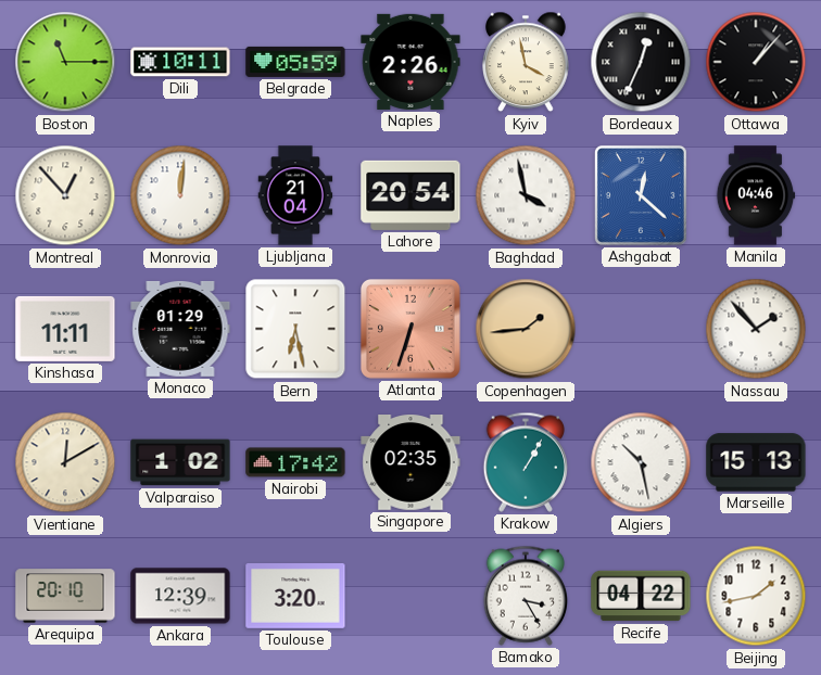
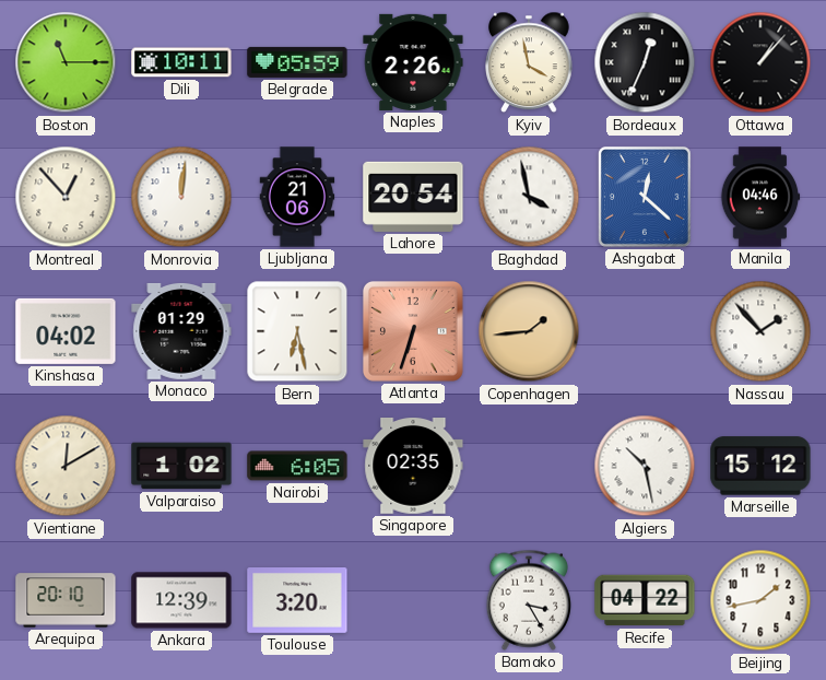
Ljubljana: 21:04 -> 21:06 (297, 197)
Kinshasa: 11:11 -> 04:02 (66, 331)
Nairobi: 17:42 -> 6:05 (297, 466)
Krakow: 1:05 -> none (525, 462)
Marseille: 15:13 -> 15:12 (760, 466)
